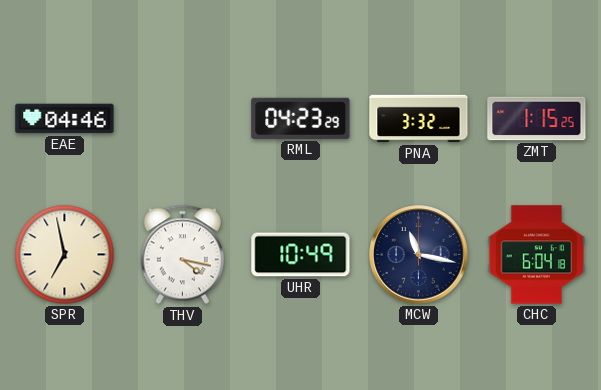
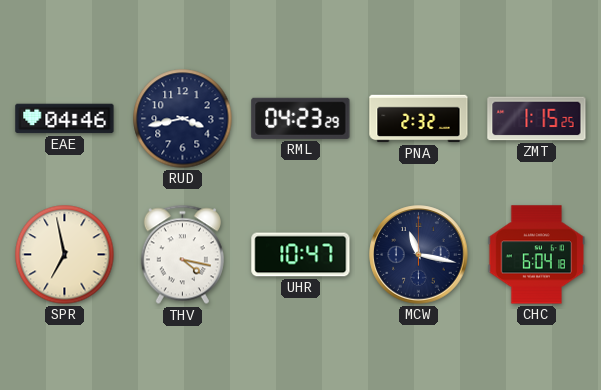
RUD: none -> 3:43 (183, 119)
PNA: 3:32 -> 2:32 (419, 119)
UHR: 10:49 -> 10:47 (301, 255)
